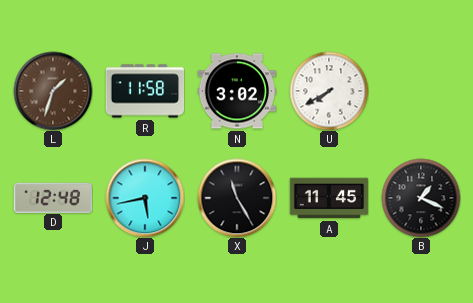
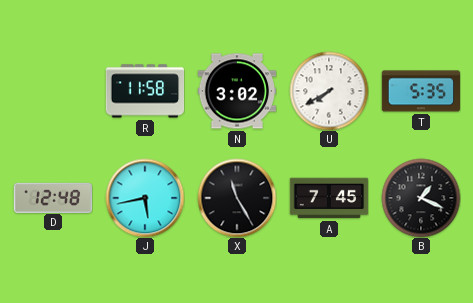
L: 1:33 -> none (53, 91)
T: none -> 5:35 (421, 91)
A: 11:45 -> 7:45 (329, 198)
